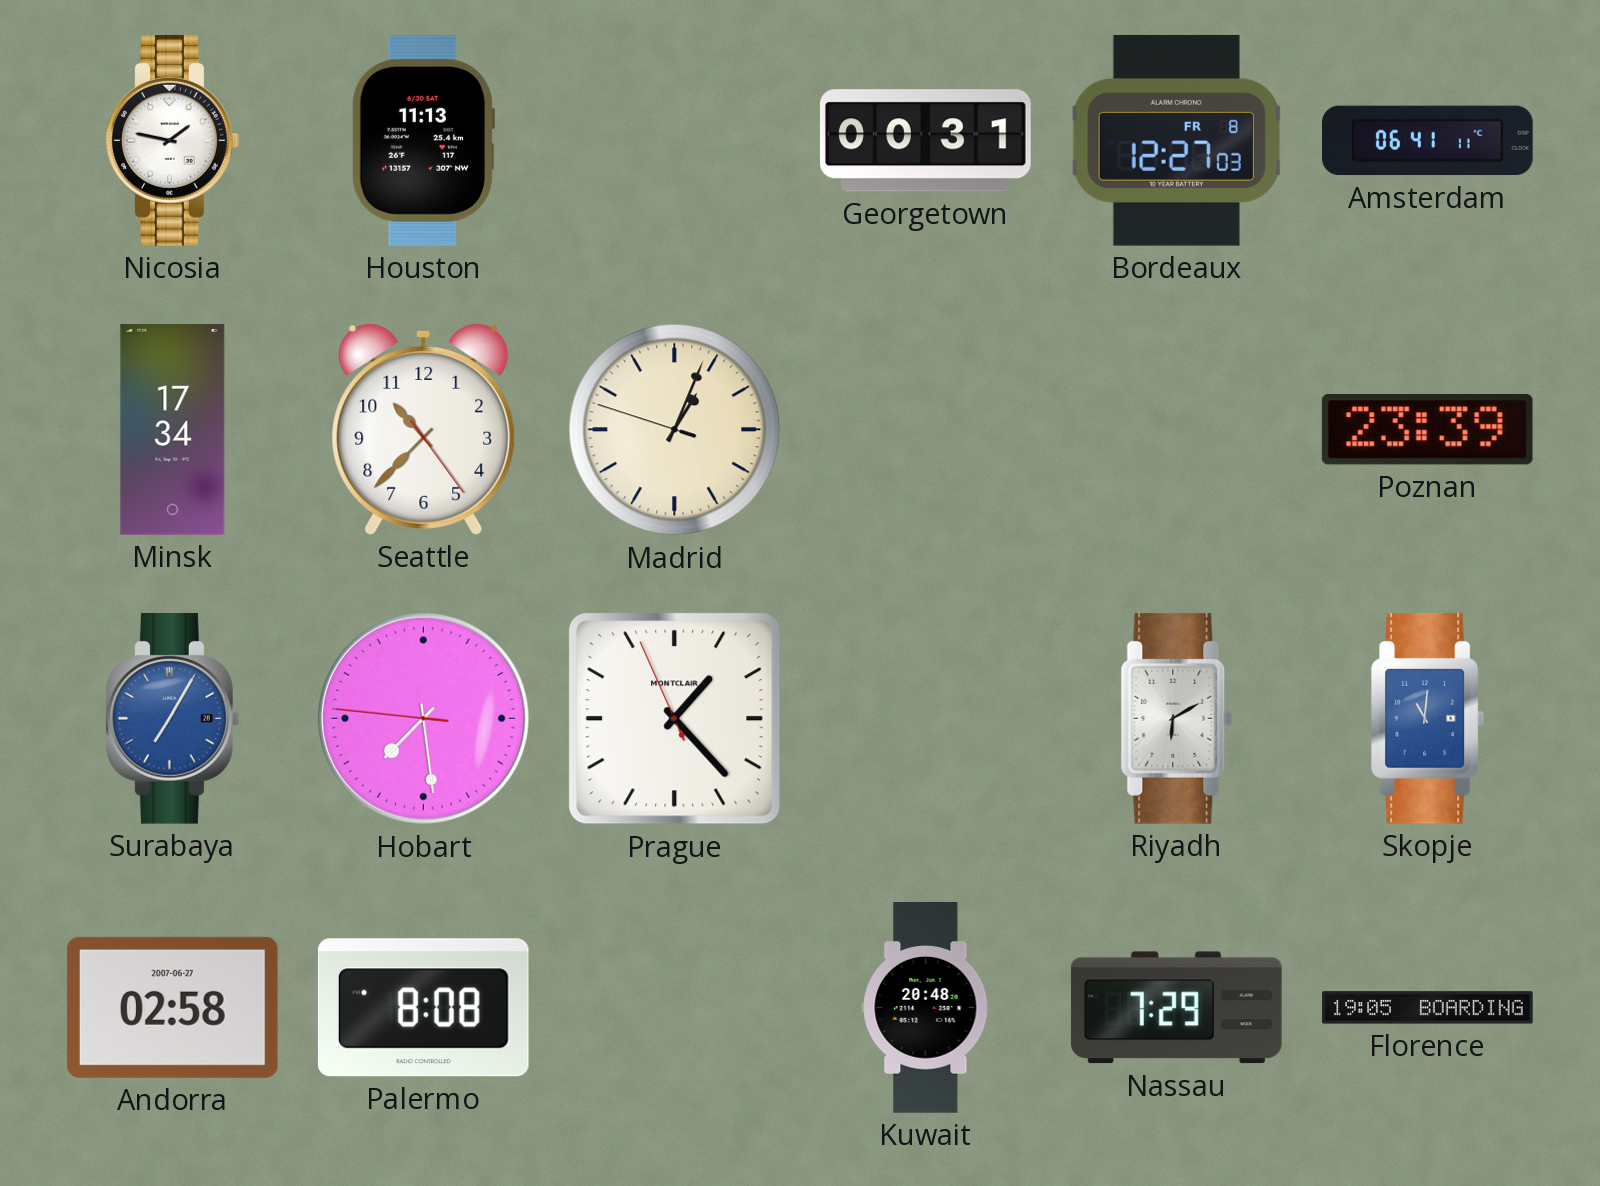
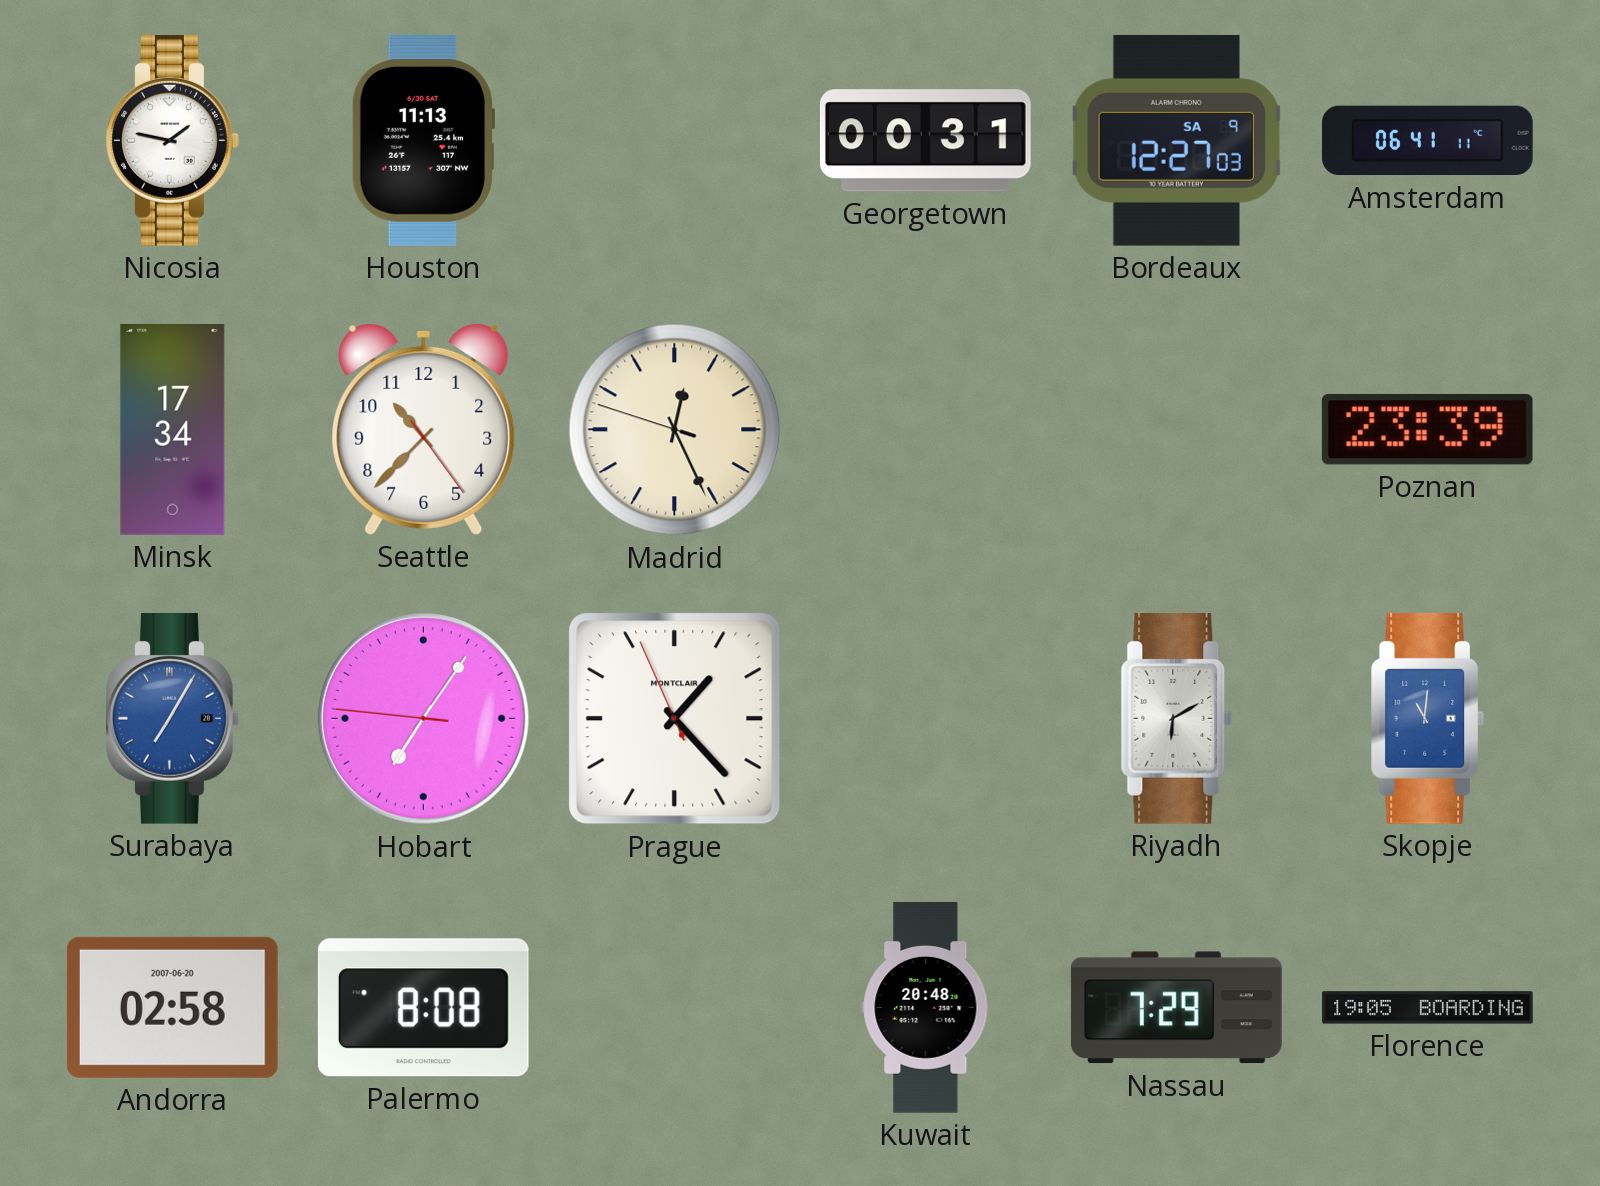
Bordeaux date: FR 8 -> SA 9 (1176, 140)
Madrid: 1:03 -> 12:25 (675, 430)
Hobart: 7:28 -> 7:05 (424, 719)
Andorra date: 2007-06-27 -> 2007-06-20 (172, 1007)
